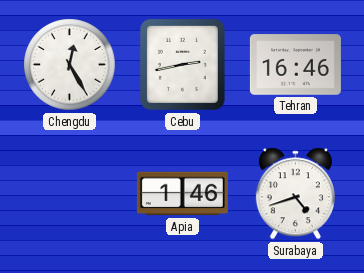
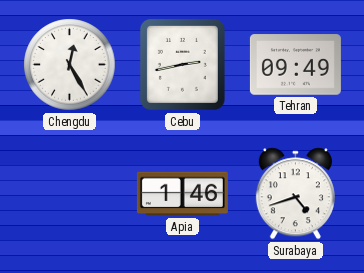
Tehran: 16:46 -> 09:49 (295, 65)
